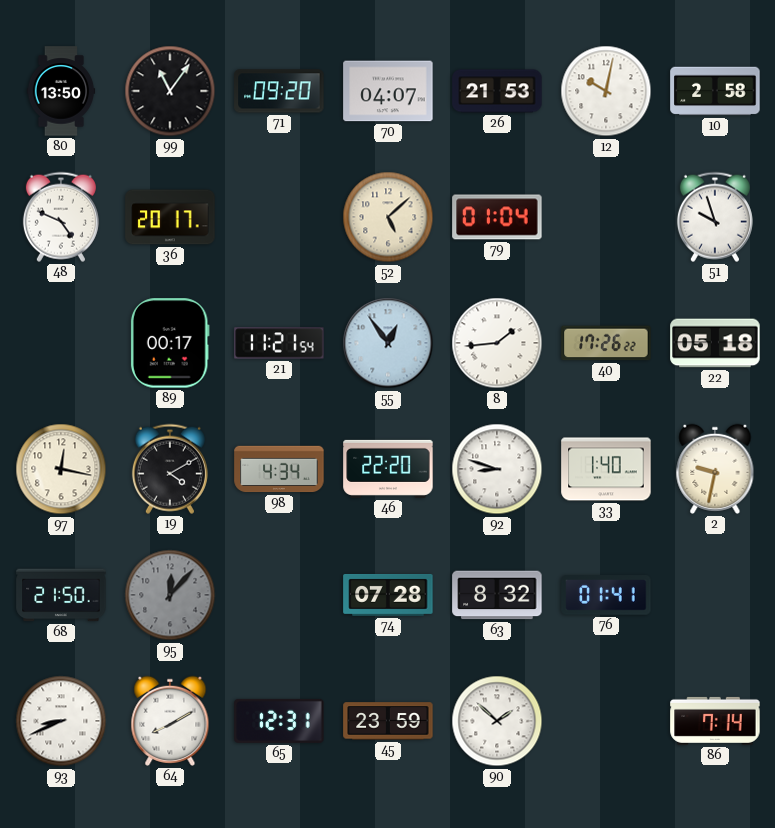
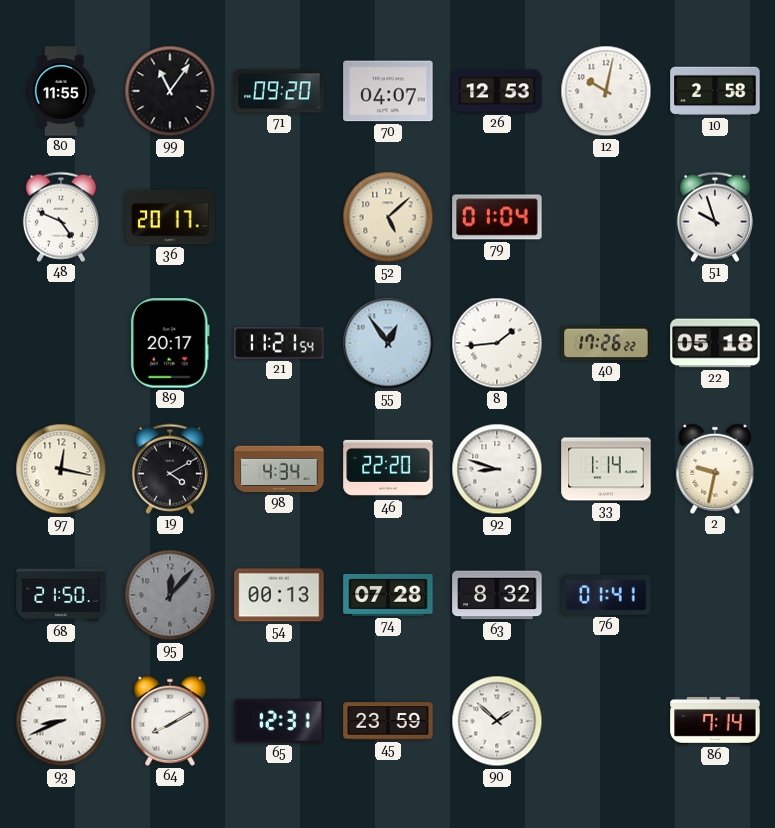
80: 13:50 -> 11:55 (61, 91)
26: 21:53 -> 12:53 (497, 91)
89: 00:17 -> 20:17 (170, 343)
33: 1:40 -> 1:14 (606, 469)
54: none -> 00:13 (279, 595)
